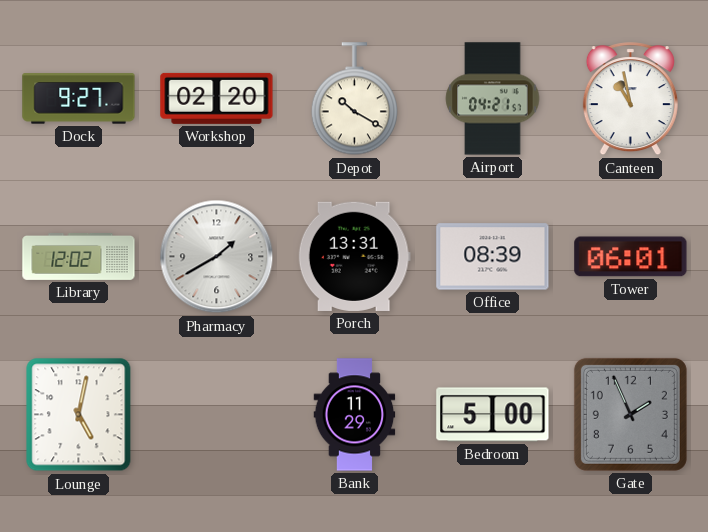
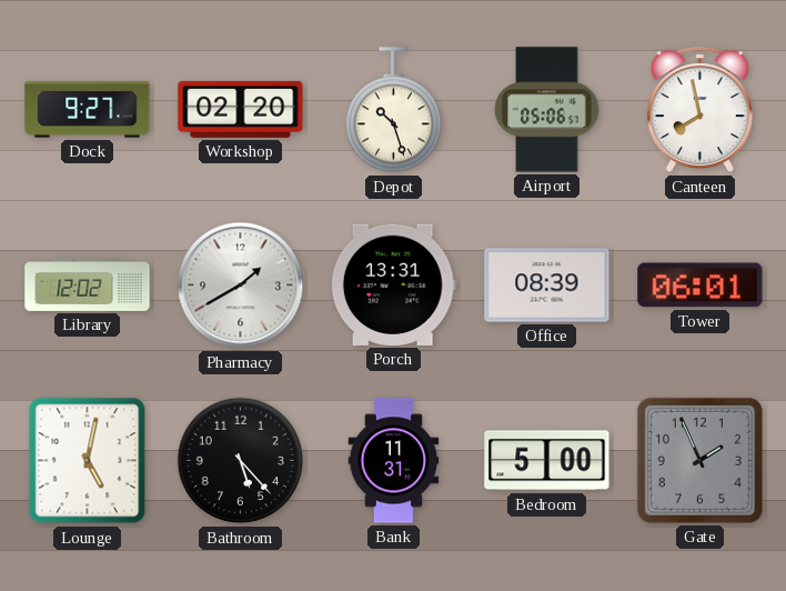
Depot: 10:20 -> 10:27 (393, 110)
Airport: 04:21 -> 05:06 (547, 110)
Canteen: 10:58 -> 7:58 (699, 110)
Bathroom: none -> 5:23 (241, 461)
Bank: 11:29 -> 11:31 (394, 461)
